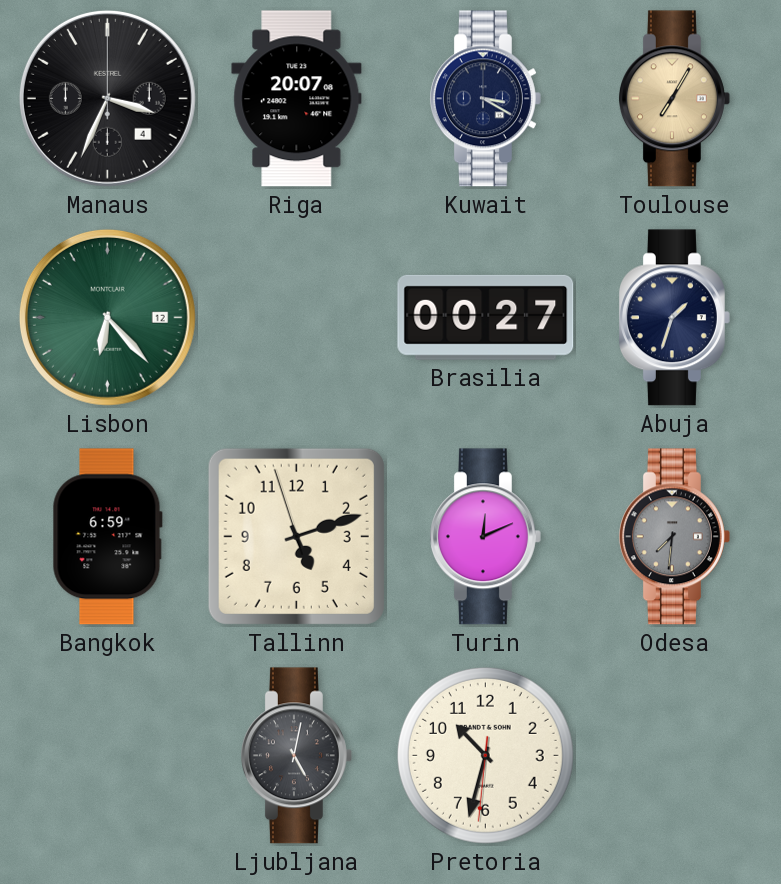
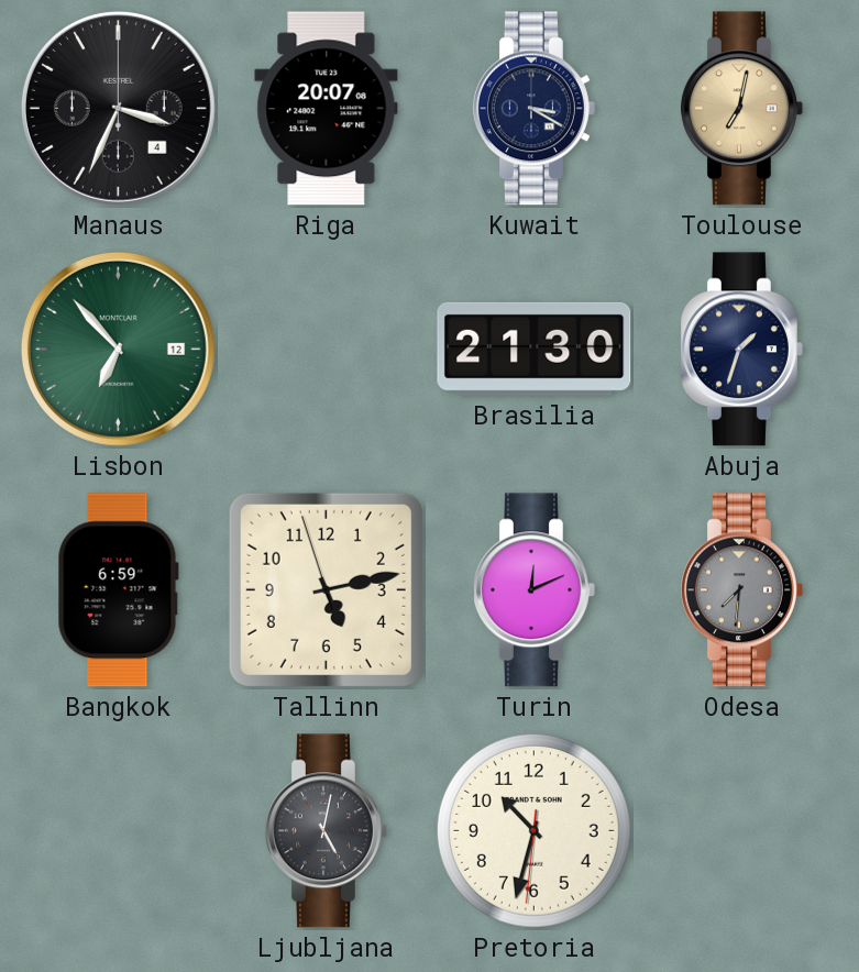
Toulouse: 7:05 -> 7:02 (741, 109)
Lisbon: 6:23 -> 6:53 (118, 349)
Brasilia: 00:27 -> 21:30 (535, 349)
Tallinn: 5:11 -> 5:12 (326, 589)
